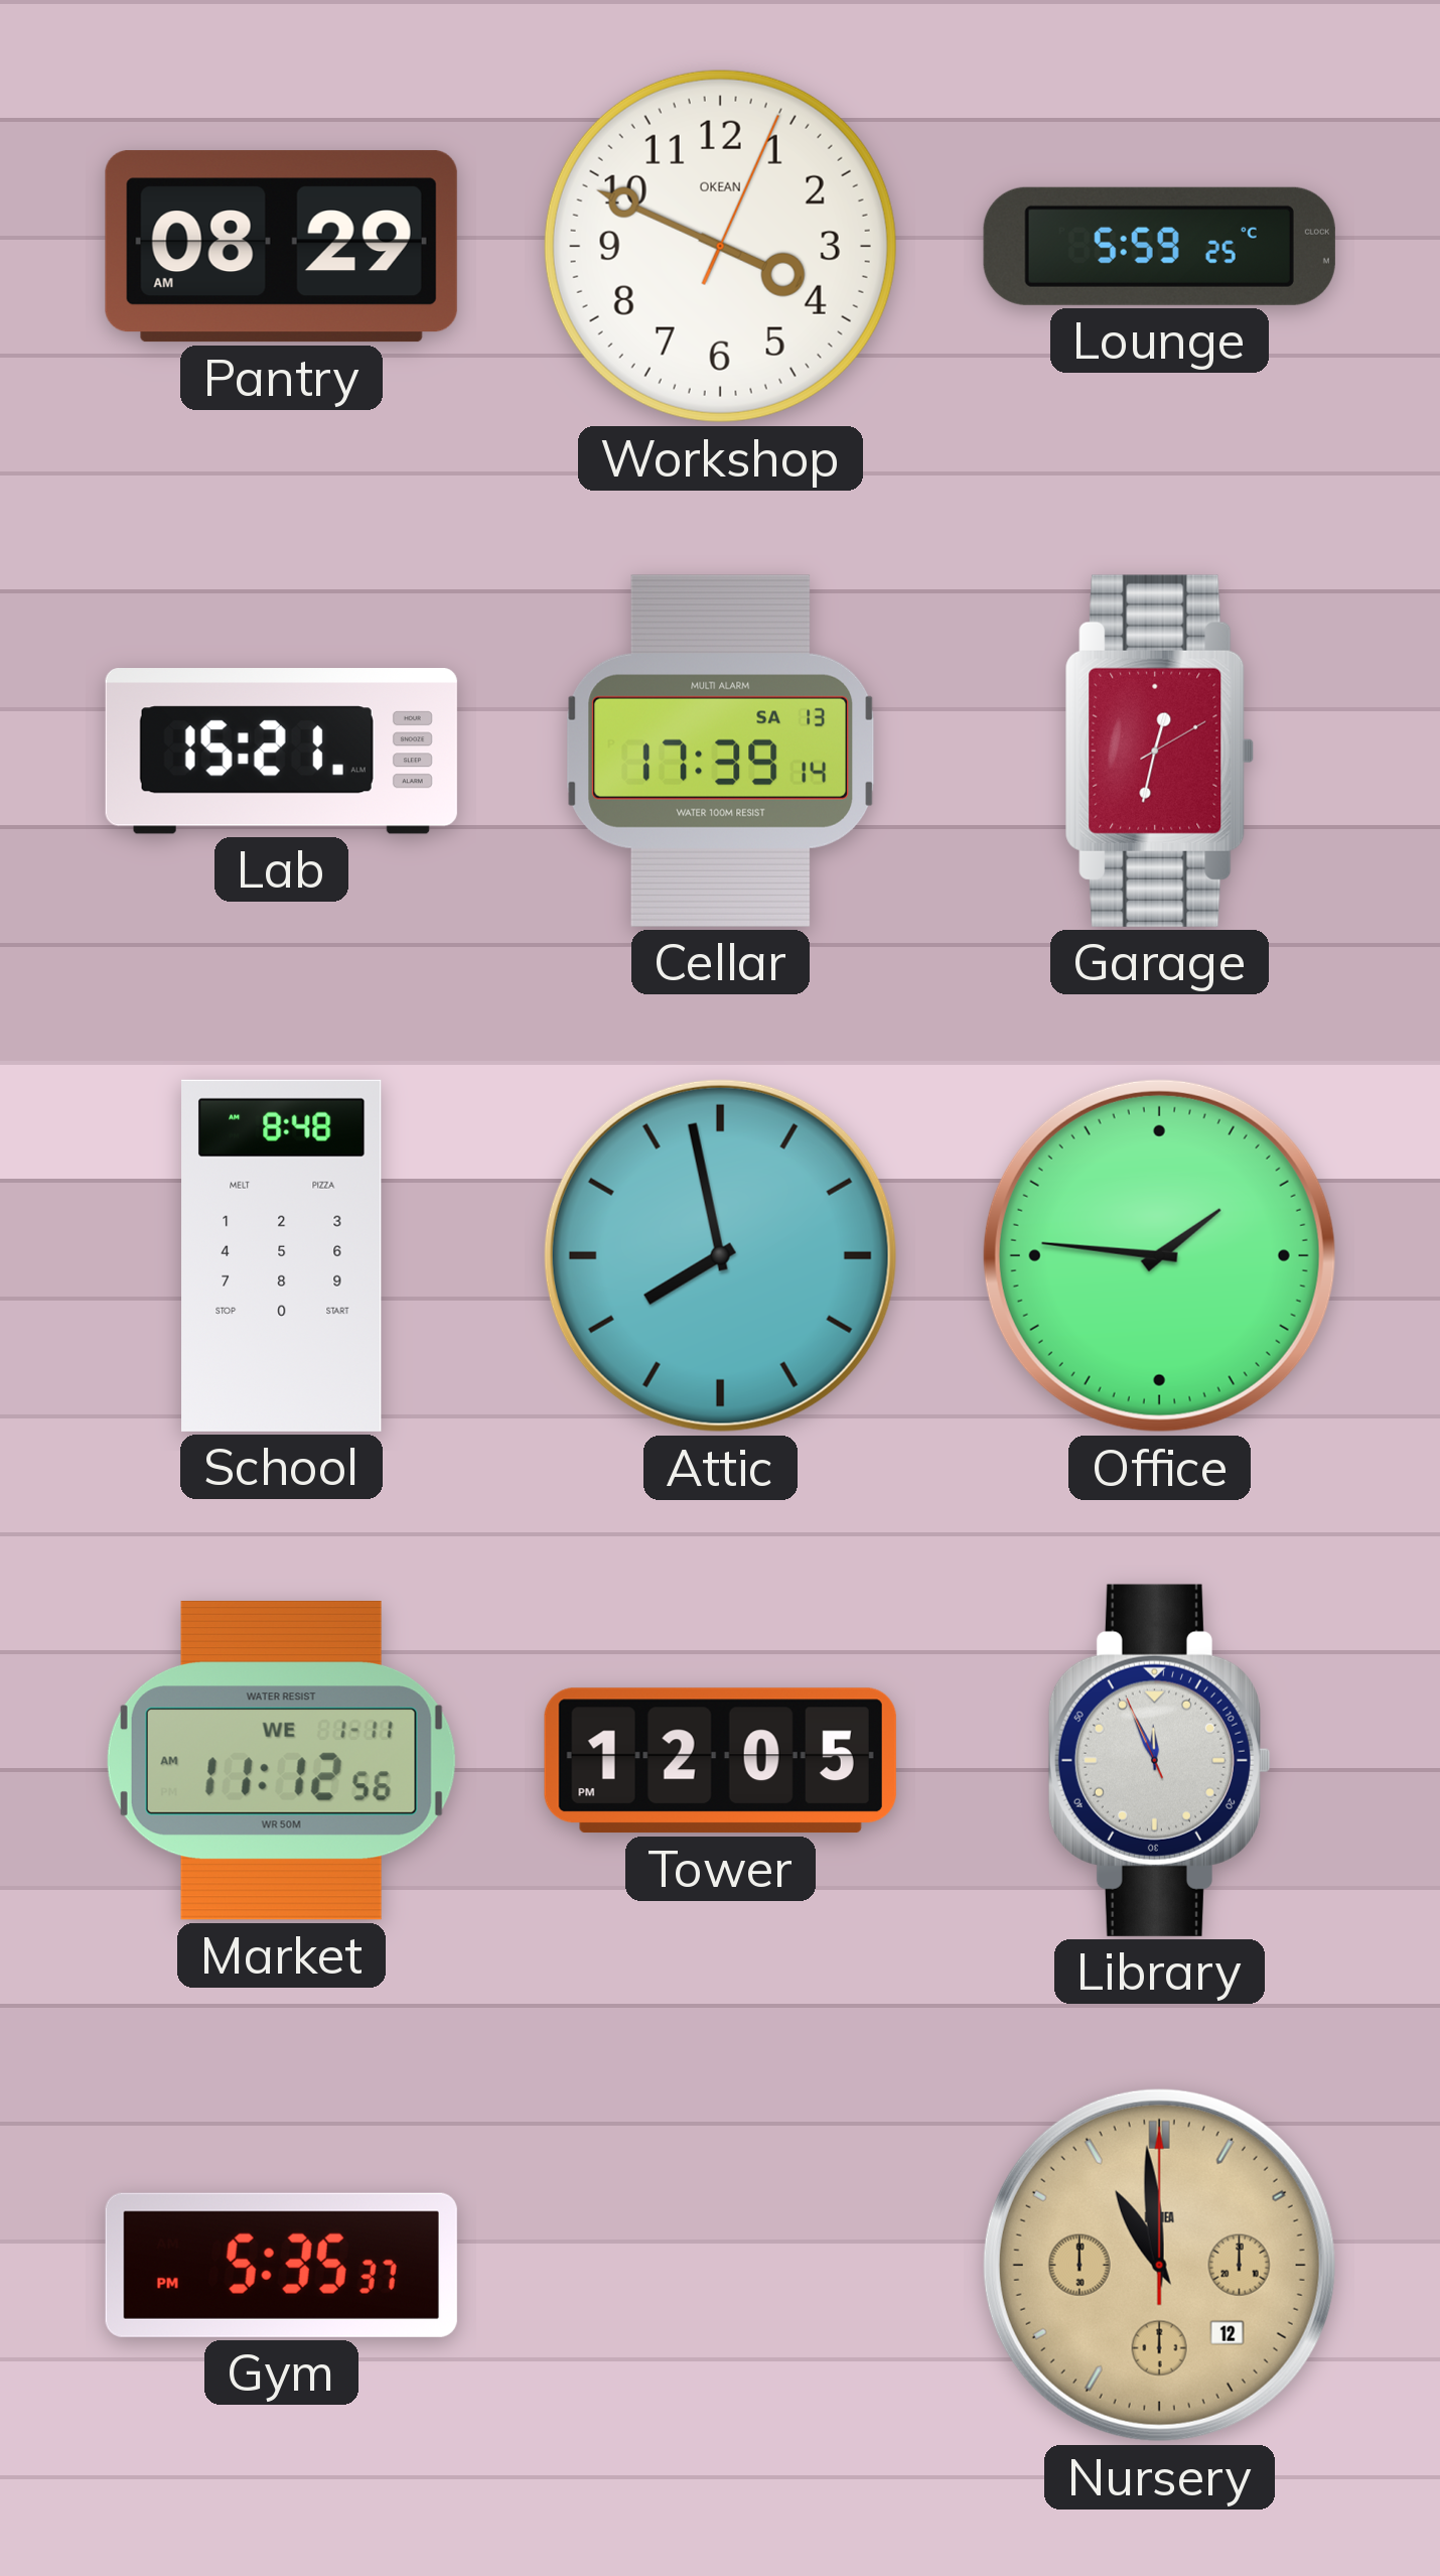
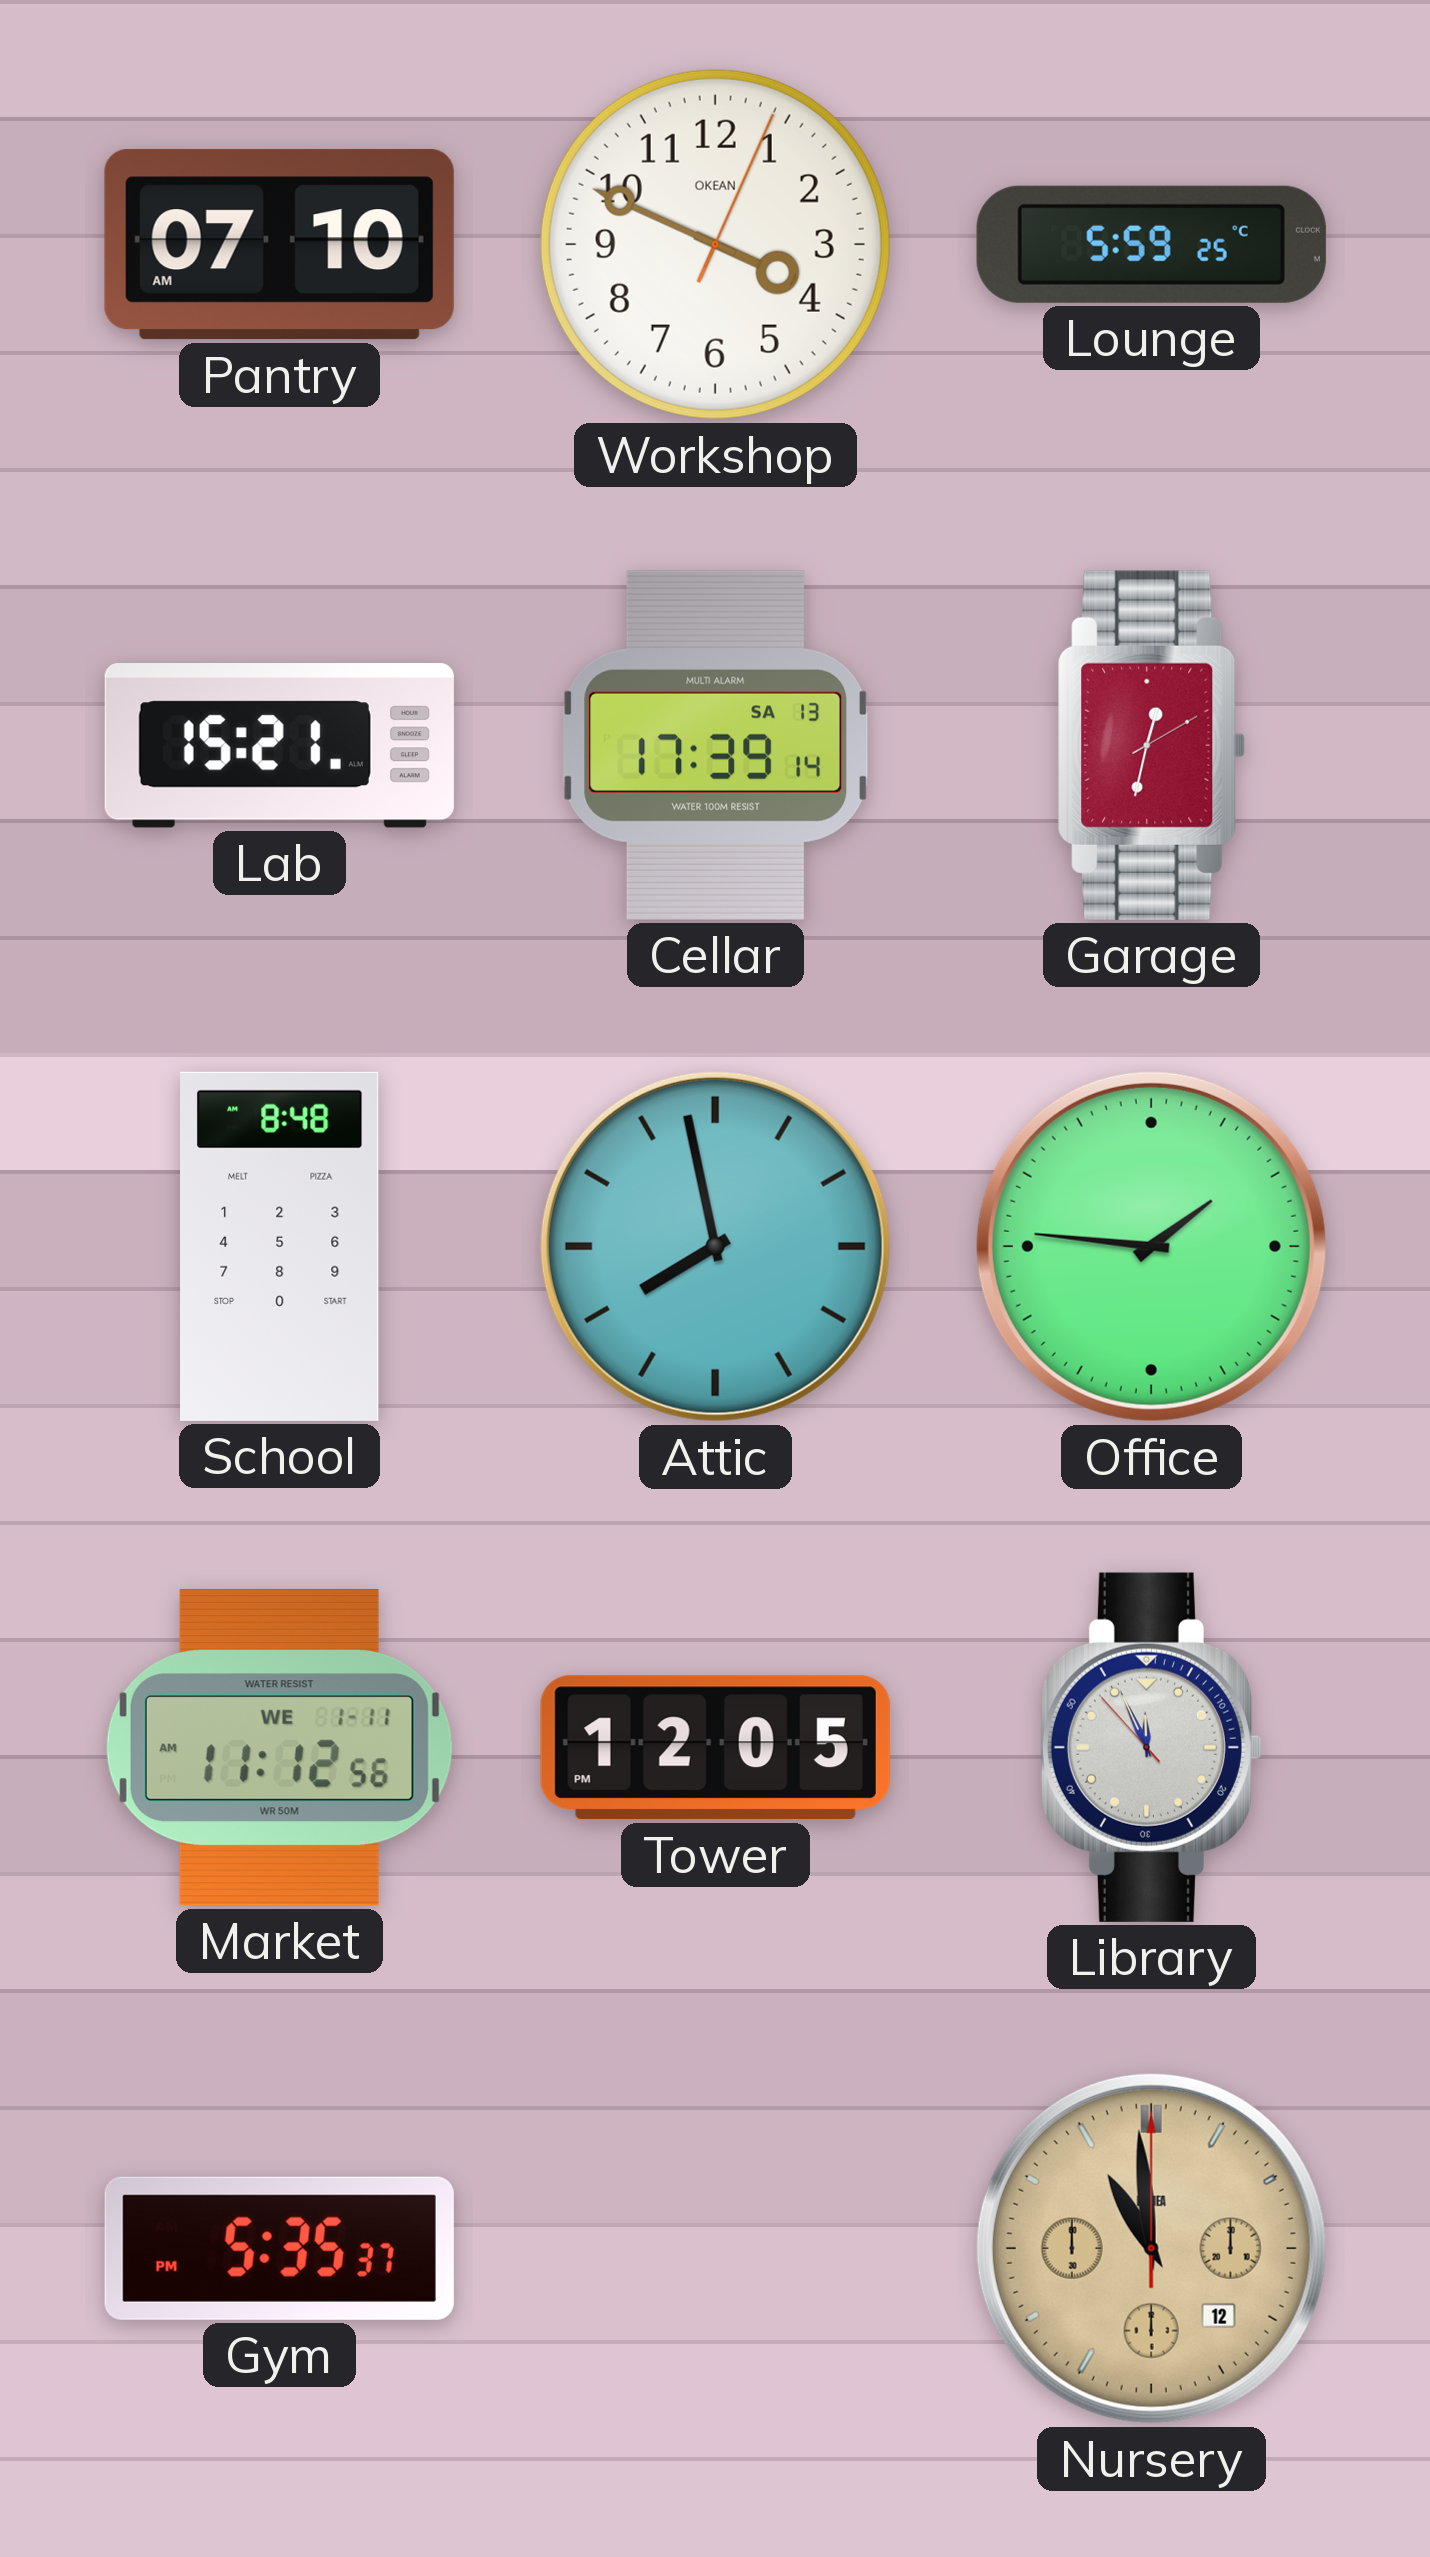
Pantry: 08:29 -> 07:10 (279, 245)
Library: 11:55:56 -> 11:55:53 (1151, 1747)
